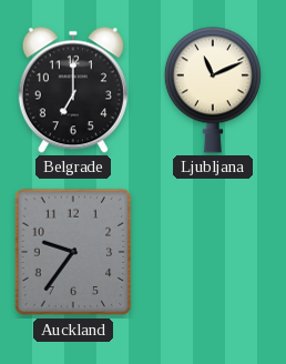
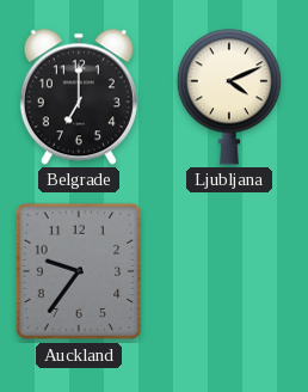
Ljubljana: 11:11 -> 4:11 (229, 97)
